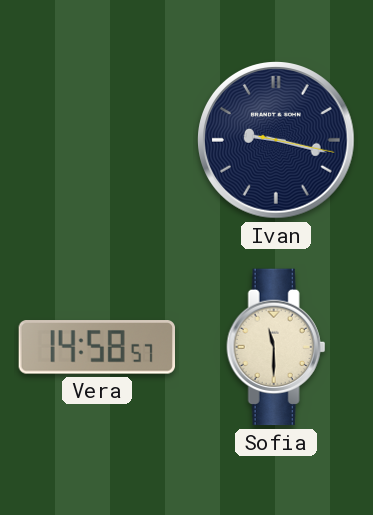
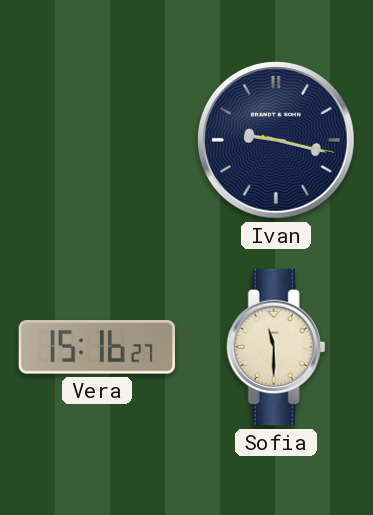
Vera: 14:58 -> 15:16 (96, 347)
